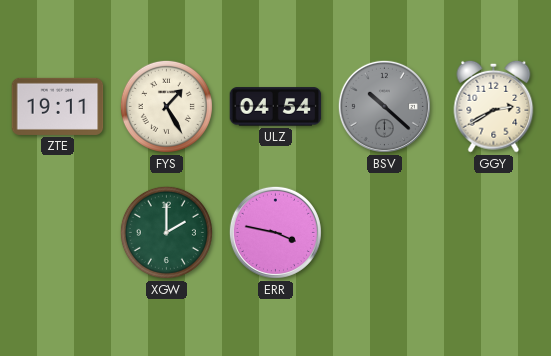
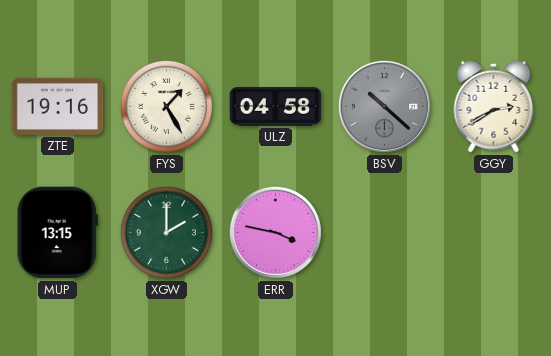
ZTE: 19:11 -> 19:16 (58, 106)
ULZ: 04:54 -> 04:58 (276, 107)
MUP: none -> 13:15 (57, 233)
